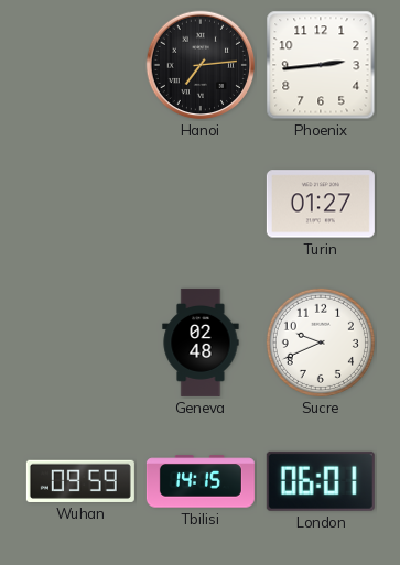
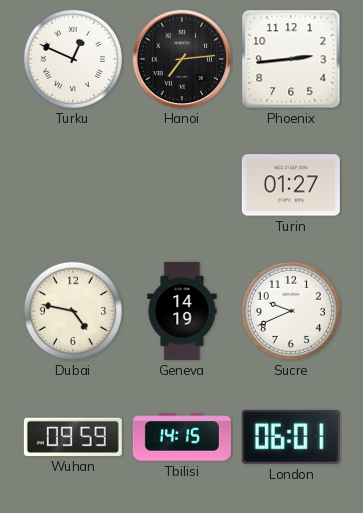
Turku: none -> 12:49 (73, 59)
Dubai: none -> 4:47 (73, 311)
Geneva: 02:48 -> 14:19 (182, 311)
